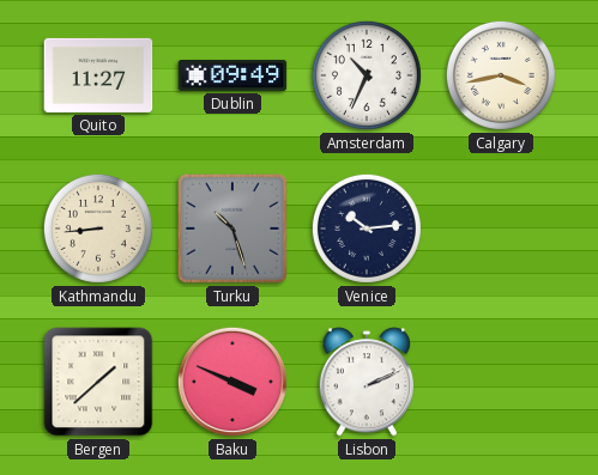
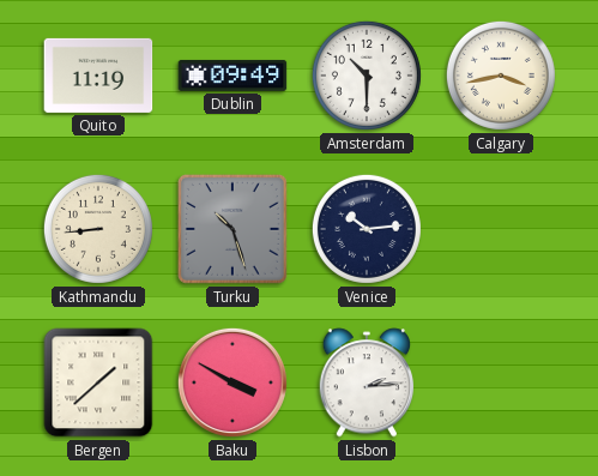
Quito: 11:27 -> 11:19 (98, 76)
Amsterdam: 10:34 -> 10:30 (367, 76)
Baku: 3:49 -> 3:50 (232, 382)
Lisbon: 2:11 -> 2:14 (366, 382)
